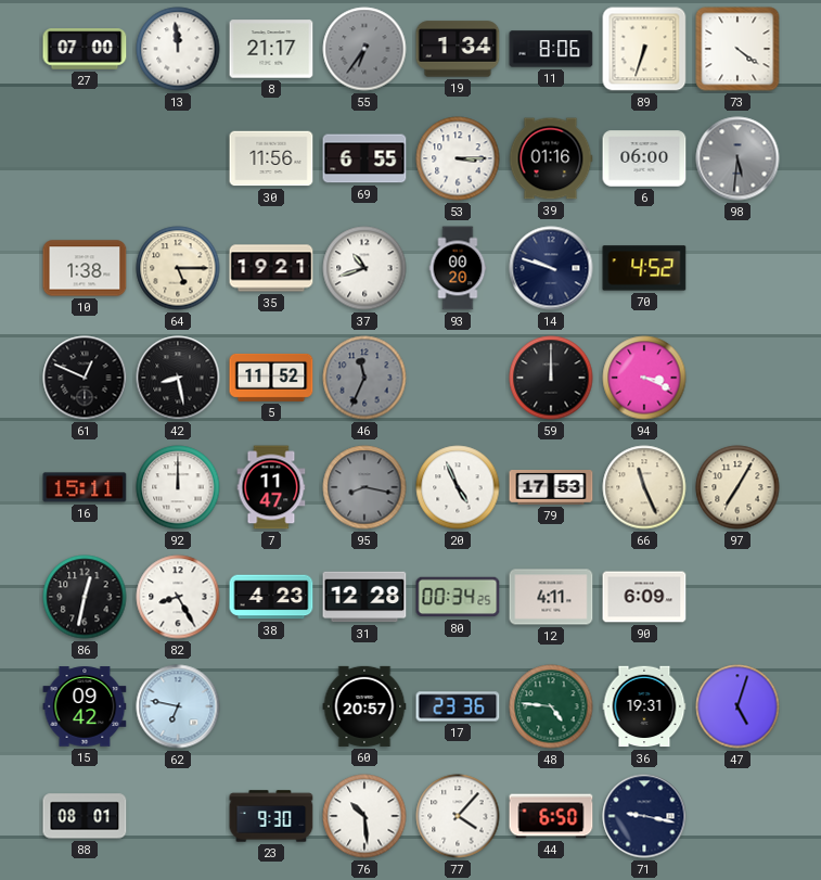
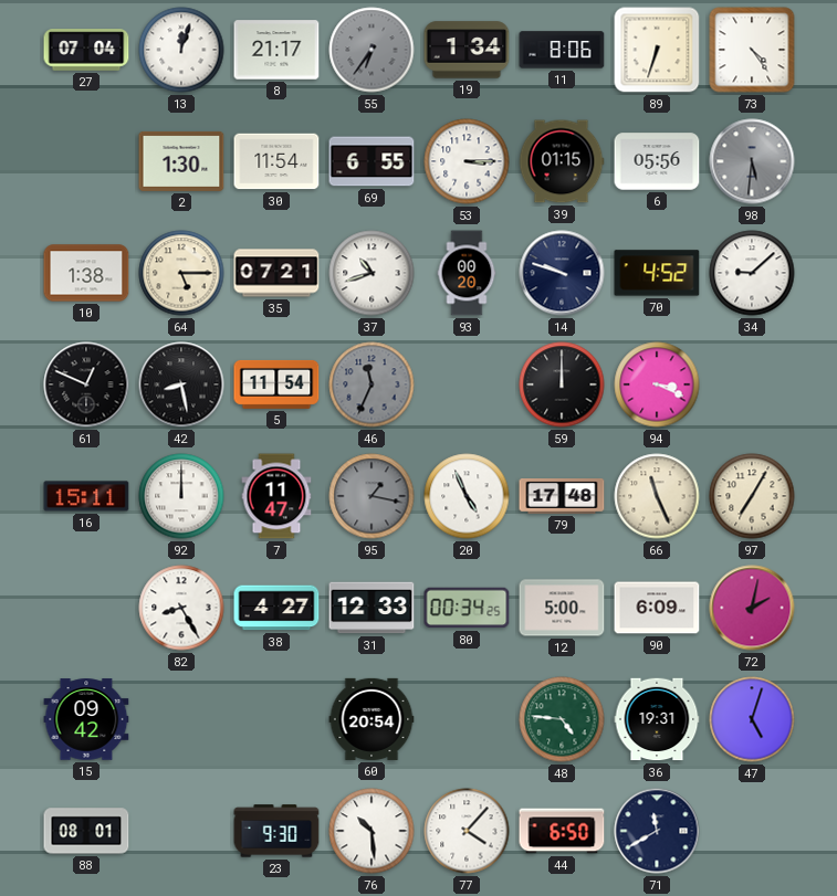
27: 07:00 -> 07:04 (86, 50)
13: 11:59 -> 12:03 (181, 50)
73: 4:21 -> 4:24 (752, 50)
2: none -> 1:30 (181, 161)
30: 11:56 -> 11:54 (276, 161)
39: 01:16 -> 01:15 (562, 161)
6: 06:00 -> 05:56 (657, 161)
35: 19:21 -> 07:21 (276, 273)
34: none -> 9:08 (752, 273)
5: 11:52 -> 11:54 (276, 384)
95: 8:17 -> 1:17 (372, 496)
79: 17:53 -> 17:48 (562, 497)
86: 12:32 -> none (85, 597)
38: 4:23 -> 4:27 (276, 608)
31: 12:28 -> 12:33 (372, 608)
12: 4:11 -> 5:00 (562, 608)
72: none -> 2:02 (752, 608)
62: 6:47 -> none (178, 706)
60: 20:57 -> 20:54 (372, 719)
17: 23:36 -> none (458, 706)
71: 9:17 -> 11:40 (657, 831)
